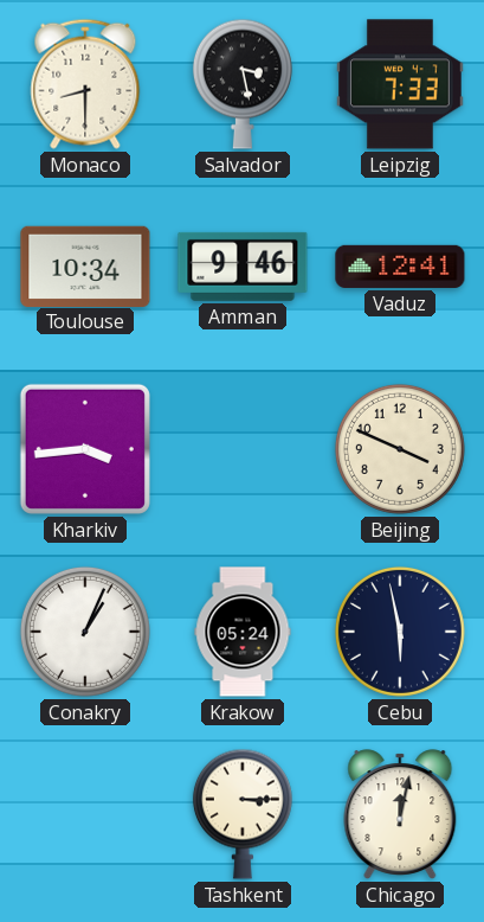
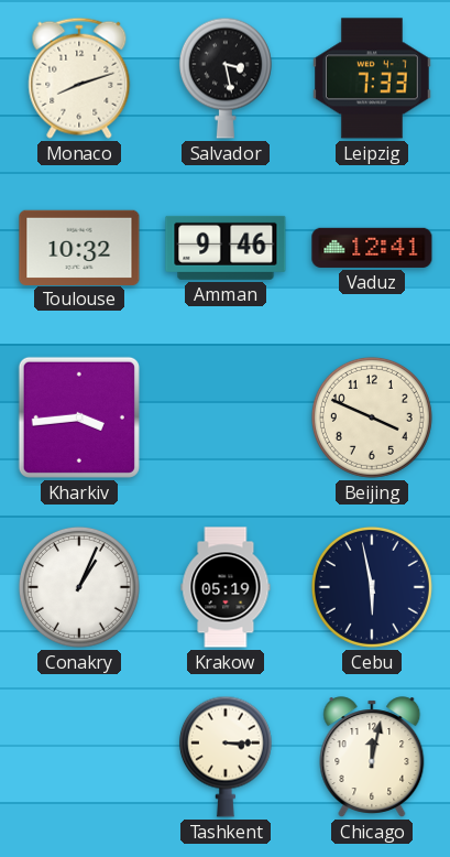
Monaco: 8:30 -> 8:12 (79, 78)
Toulouse: 10:34 -> 10:32 (79, 247)
Krakow: 05:24 -> 05:19 (226, 587)
